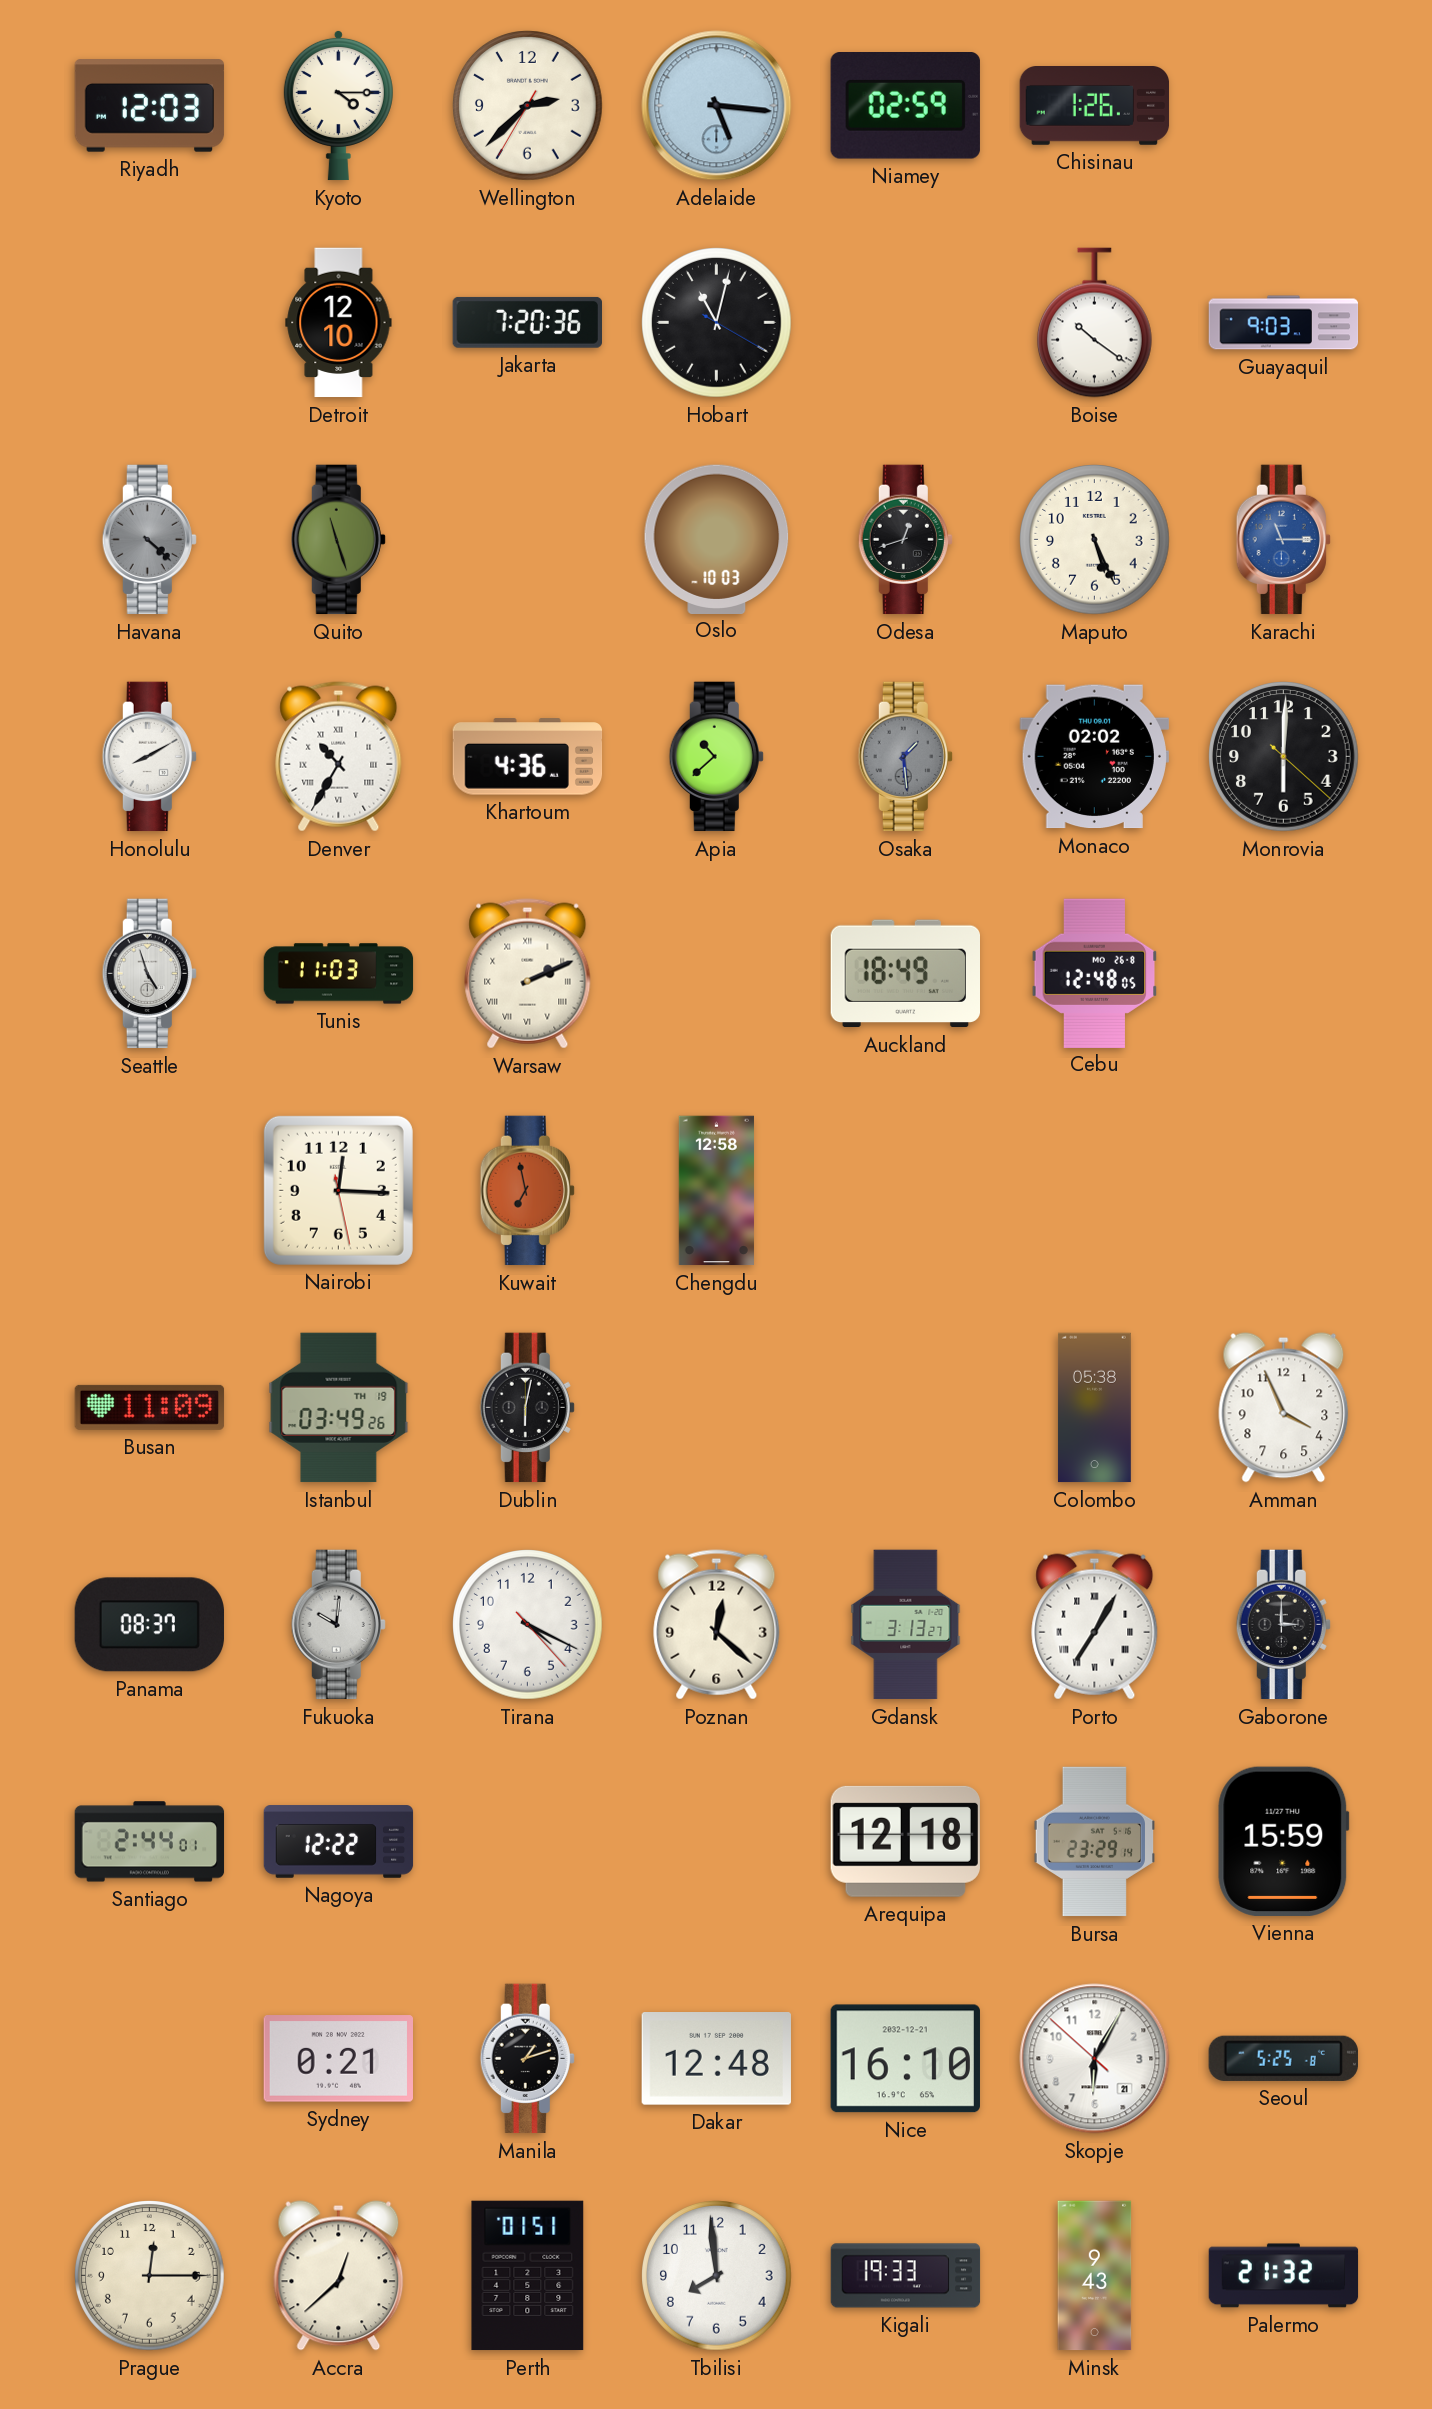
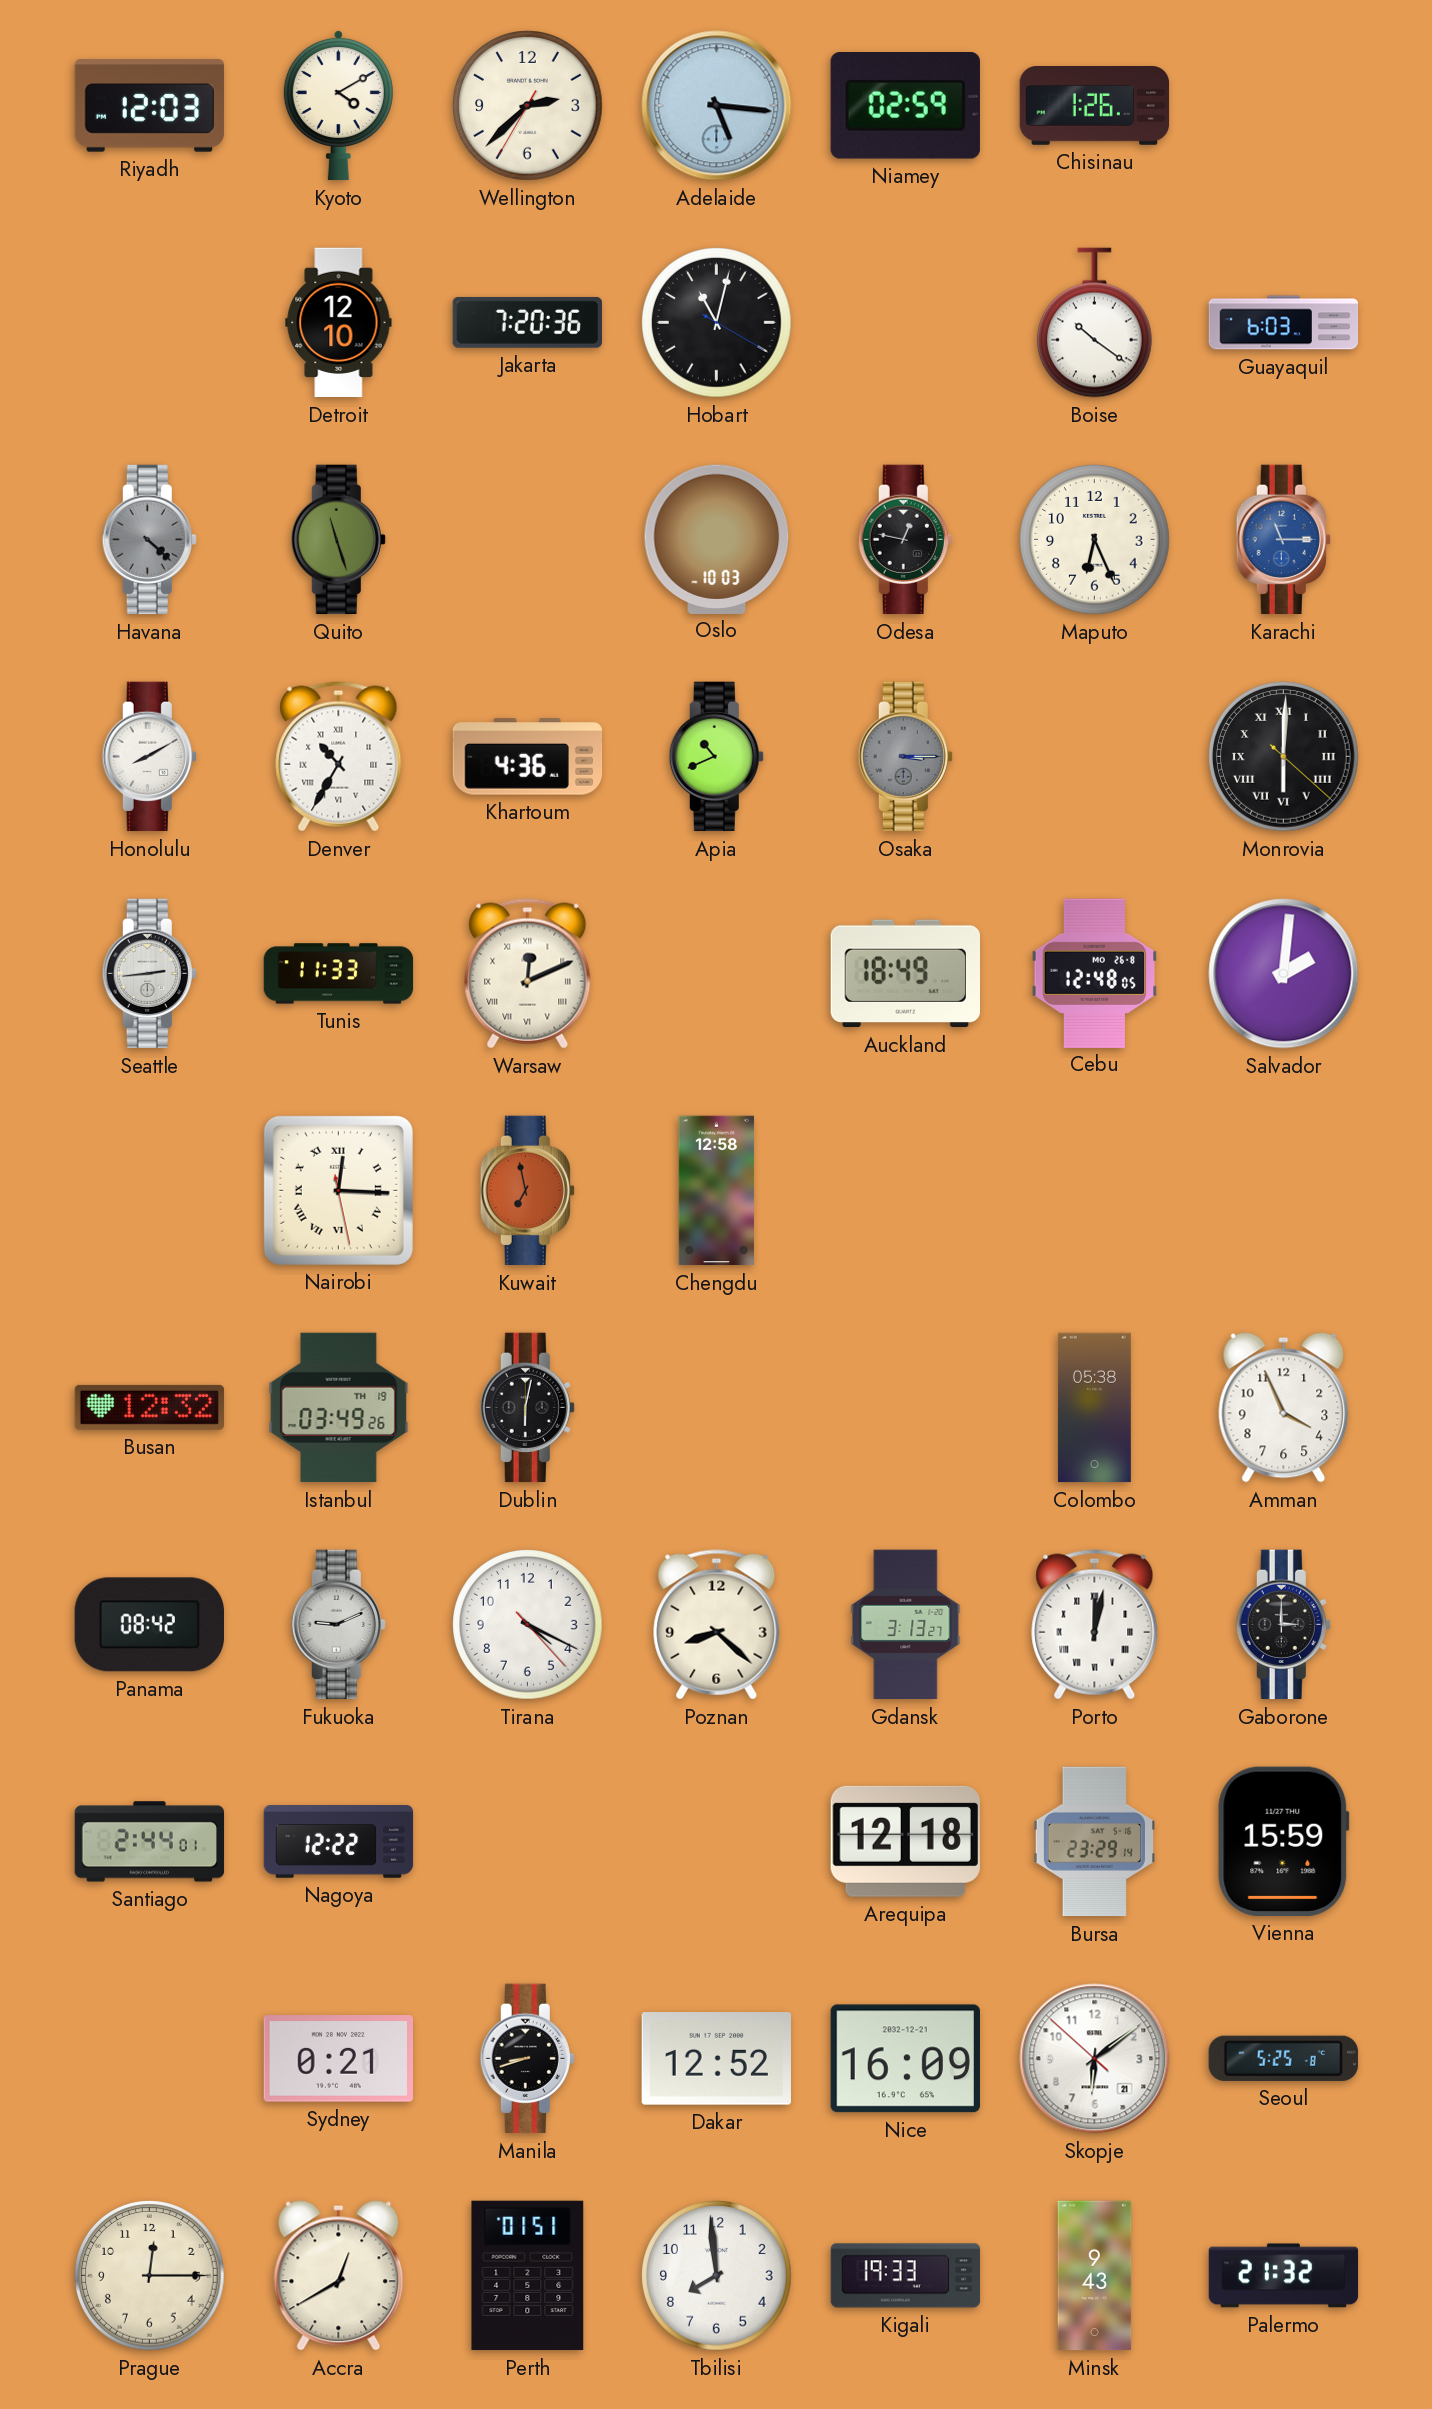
Kyoto: 4:15 -> 4:10 (338, 105)
Guayaquil: 9:03 -> 6:03 (1284, 323)
Odesa: 12:42 -> 12:47 (905, 540)
Maputo: 5:26 -> 6:26 (1095, 540)
Apia: 10:38 -> 10:41 (716, 757)
Osaka: 1:29 -> 3:15 (905, 757)
Monaco: 02:02 -> none (1094, 757)
Monrovia numerals: Arabic -> Roman (1284, 757)
Seattle: 4:57 -> 2:44 (149, 974)
Tunis: 11:03 -> 11:33 (339, 974)
Warsaw: 2:11 -> 12:11 (528, 974)
Salvador: none -> 2:01 (1284, 974)
Nairobi numerals: Arabic -> Roman (338, 1190)
Busan: 11:09 -> 12:32 (150, 1407)
Panama: 08:37 -> 08:42 (149, 1625)
Fukuoka: 10:01 -> 9:11 (338, 1625)
Poznan: 12:22 -> 8:22 (717, 1625)
Porto: 7:05 -> 12:02 (1095, 1625)
Manila: 1:12 -> 8:42 (527, 2059)
Dakar: 12:48 -> 12:52 (716, 2059)
Nice: 16:10 -> 16:09 (905, 2059)
Skopje: 6:04 -> 6:08 (1095, 2059)
Accra: 12:38 -> 12:40 (339, 2276)
